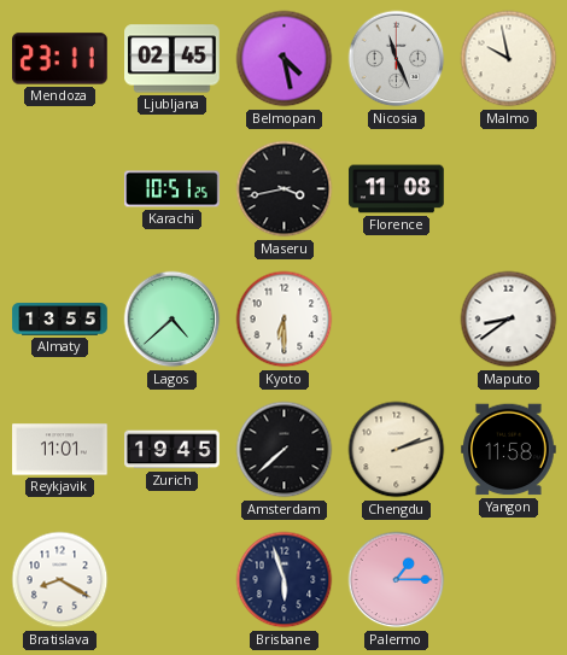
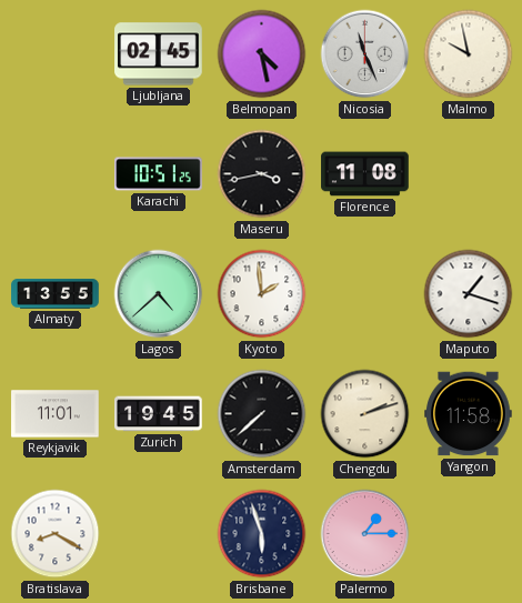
Mendoza: 23:11 -> none (60, 59)
Kyoto: 6:30 -> 1:59 (262, 294)
Maputo: 8:39 -> 1:18 (469, 294)
